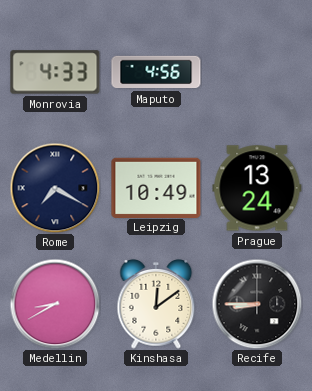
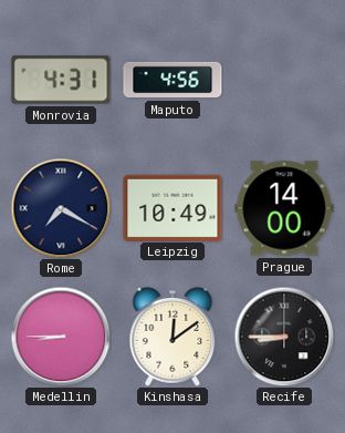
Monrovia: 4:33 -> 4:31 (61, 80)
Prague: 13:24 -> 14:00 (284, 208)
Medellin: 8:40 -> 8:45 (61, 337)
